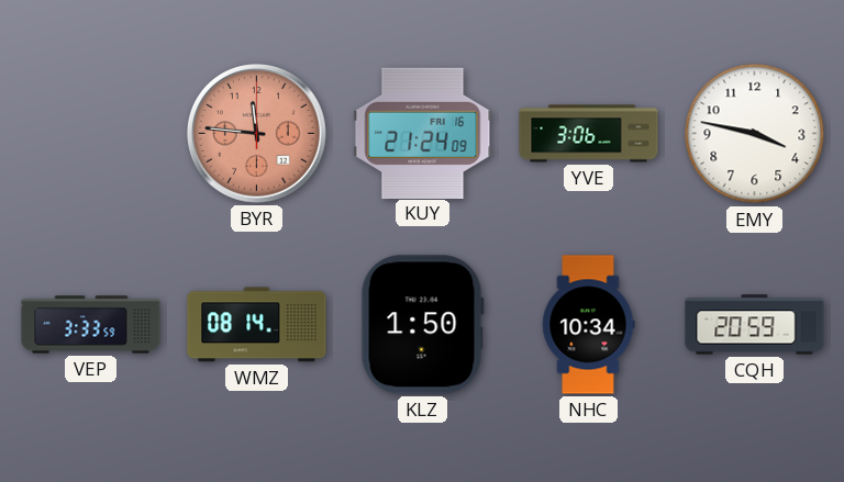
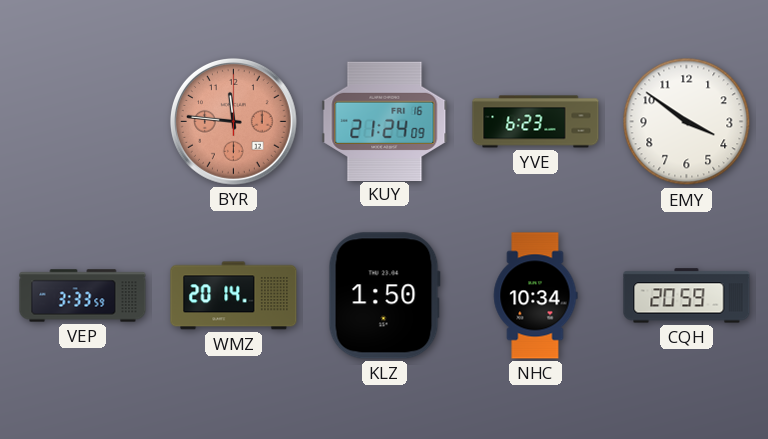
YVE: 3:06 -> 6:23 (536, 122)
EMY: 3:47 -> 3:51 (687, 122)
WMZ: 08:14 -> 20:14 (234, 296)
